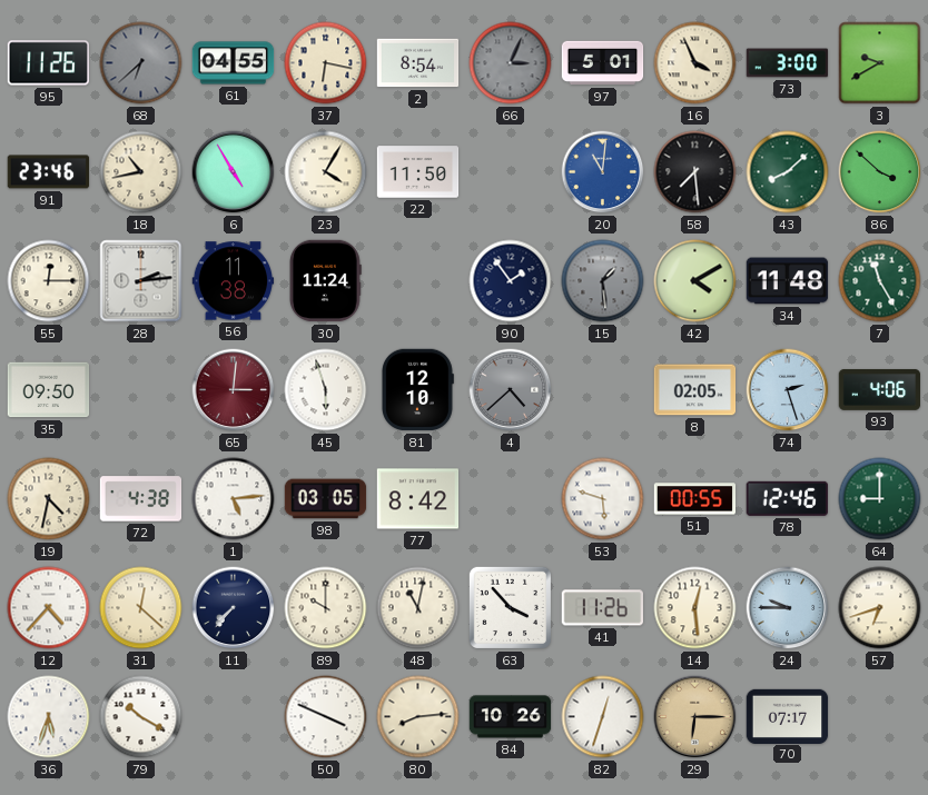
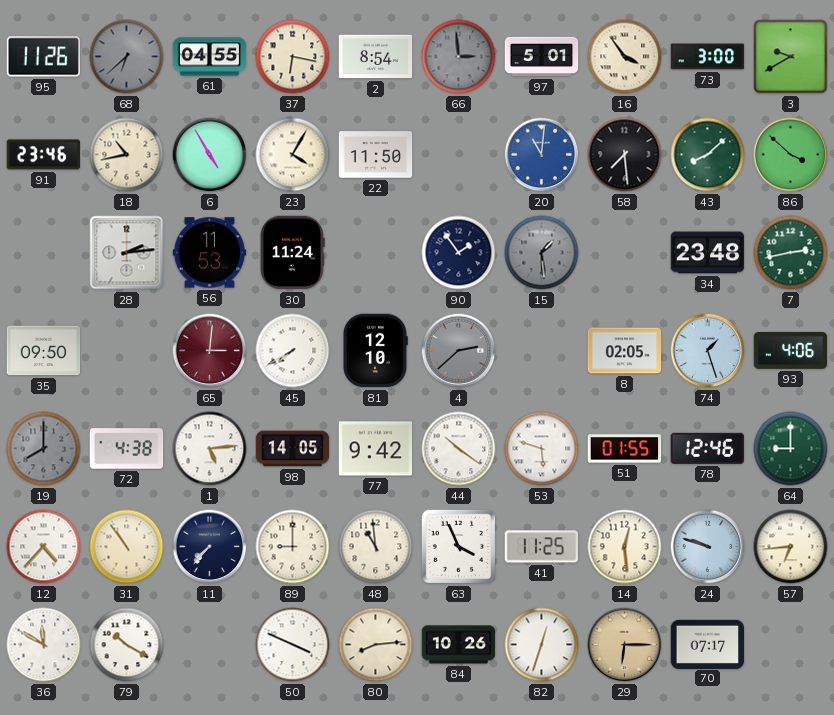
66: 3:04 -> 2:59 (459, 57)
16: 3:56 -> 3:54 (625, 57)
55: 12:15 -> none (49, 281)
56: 11:38 -> 11:53 (210, 253)
42: 4:10 -> none (695, 281)
34: 11:48 -> 23:48 (708, 253)
7: 11:25 -> 2:43 (791, 253)
45: 5:57 -> 7:40 (293, 351)
4: 4:38 -> 2:38 (459, 351)
74: 2:27 -> 1:27 (708, 351)
19: 4:32 -> 8:00 (44, 449)
19 dial: cream -> grey (44, 449)
98: 03:05 -> 14:05 (293, 449)
77: 8:42 -> 9:42 (376, 449)
44: none -> 10:21 (459, 449)
51: 00:55 -> 01:55 (625, 449)
31: 12:22 -> 10:54 (127, 547)
89: 10:00 -> 9:00 (293, 547)
48: 11:02 -> 10:59 (376, 547)
63: 3:53 -> 3:56 (458, 546)
41: 11:26 -> 11:25 (542, 547)
24: 9:45 -> 9:48 (708, 547)
57: 6:42 -> 6:44 (791, 547)
36: 5:33 -> 11:50 (44, 645)
